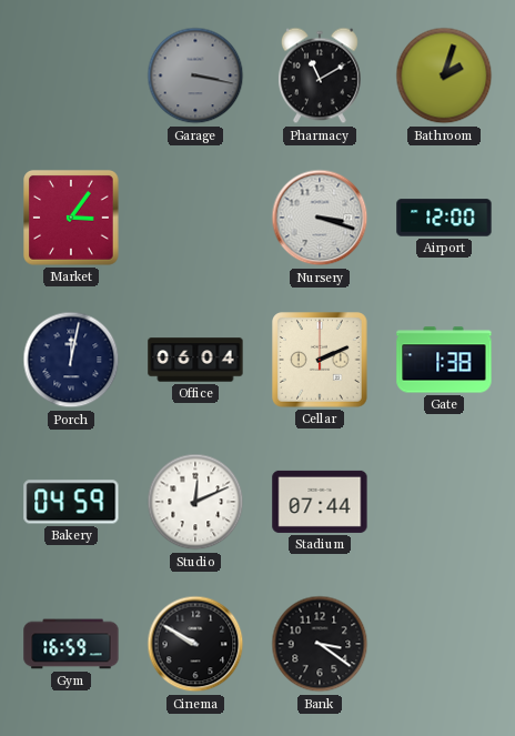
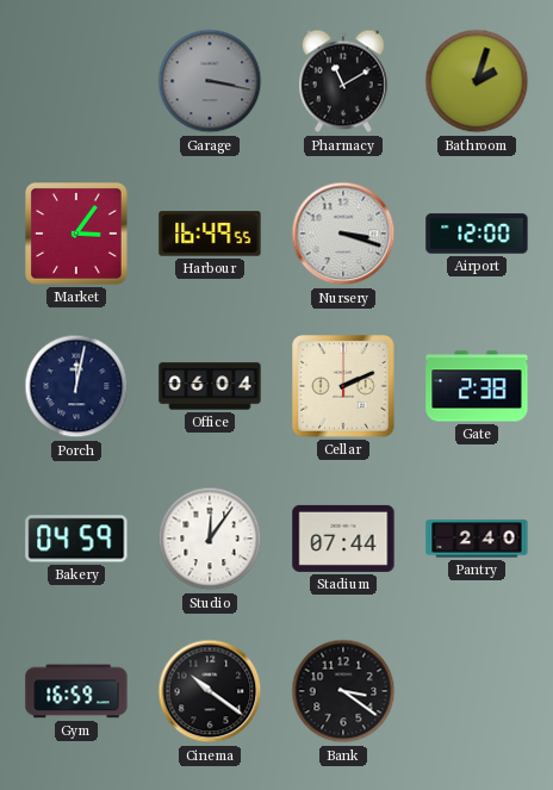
Harbour: none -> 16:49 (210, 234)
Gate: 1:38 -> 2:38 (477, 386)
Studio: 12:11 -> 12:06 (210, 539)
Pantry: none -> 2:40 (477, 539)
Cinema: 9:50 -> 10:21 (210, 691)
